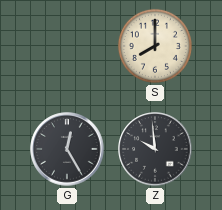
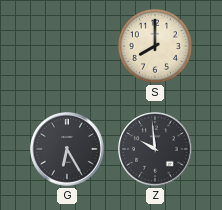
G: 12:25 -> 6:25 (67, 149)
